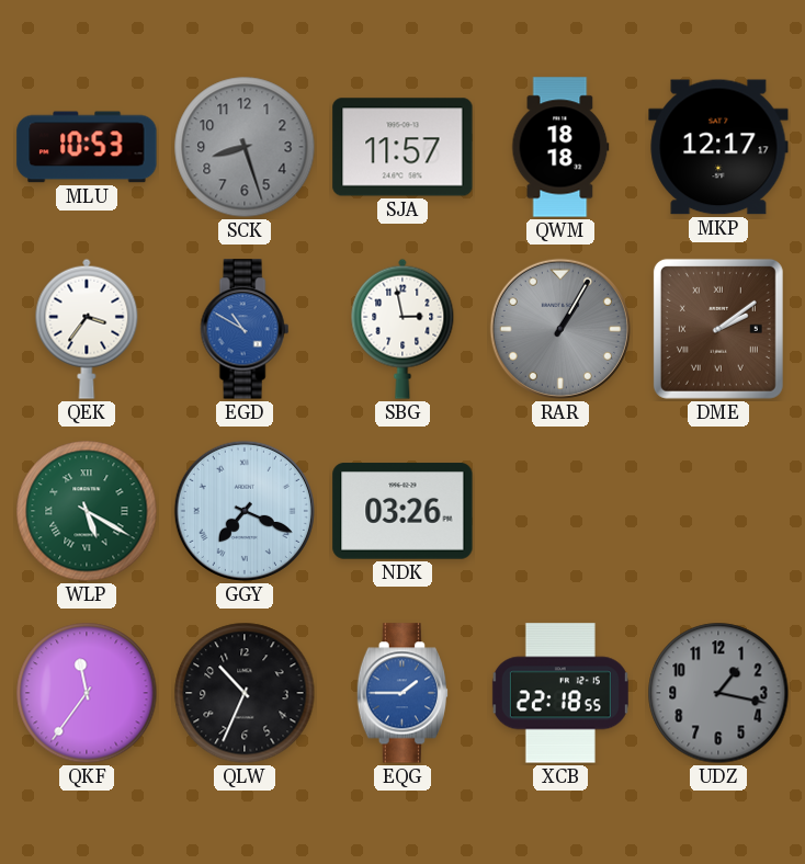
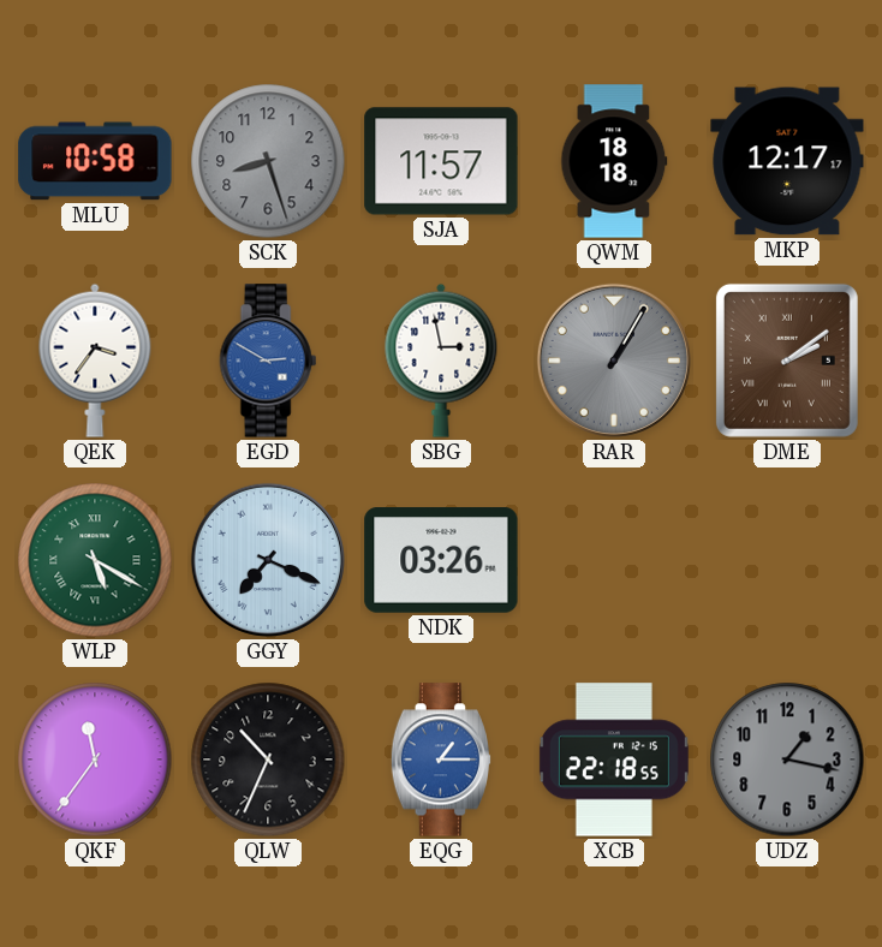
MLU: 10:53 -> 10:58 (95, 161)
EGD: 10:50 -> 2:50 (268, 361)
EQG: 1:45 -> 1:15 (440, 760)
